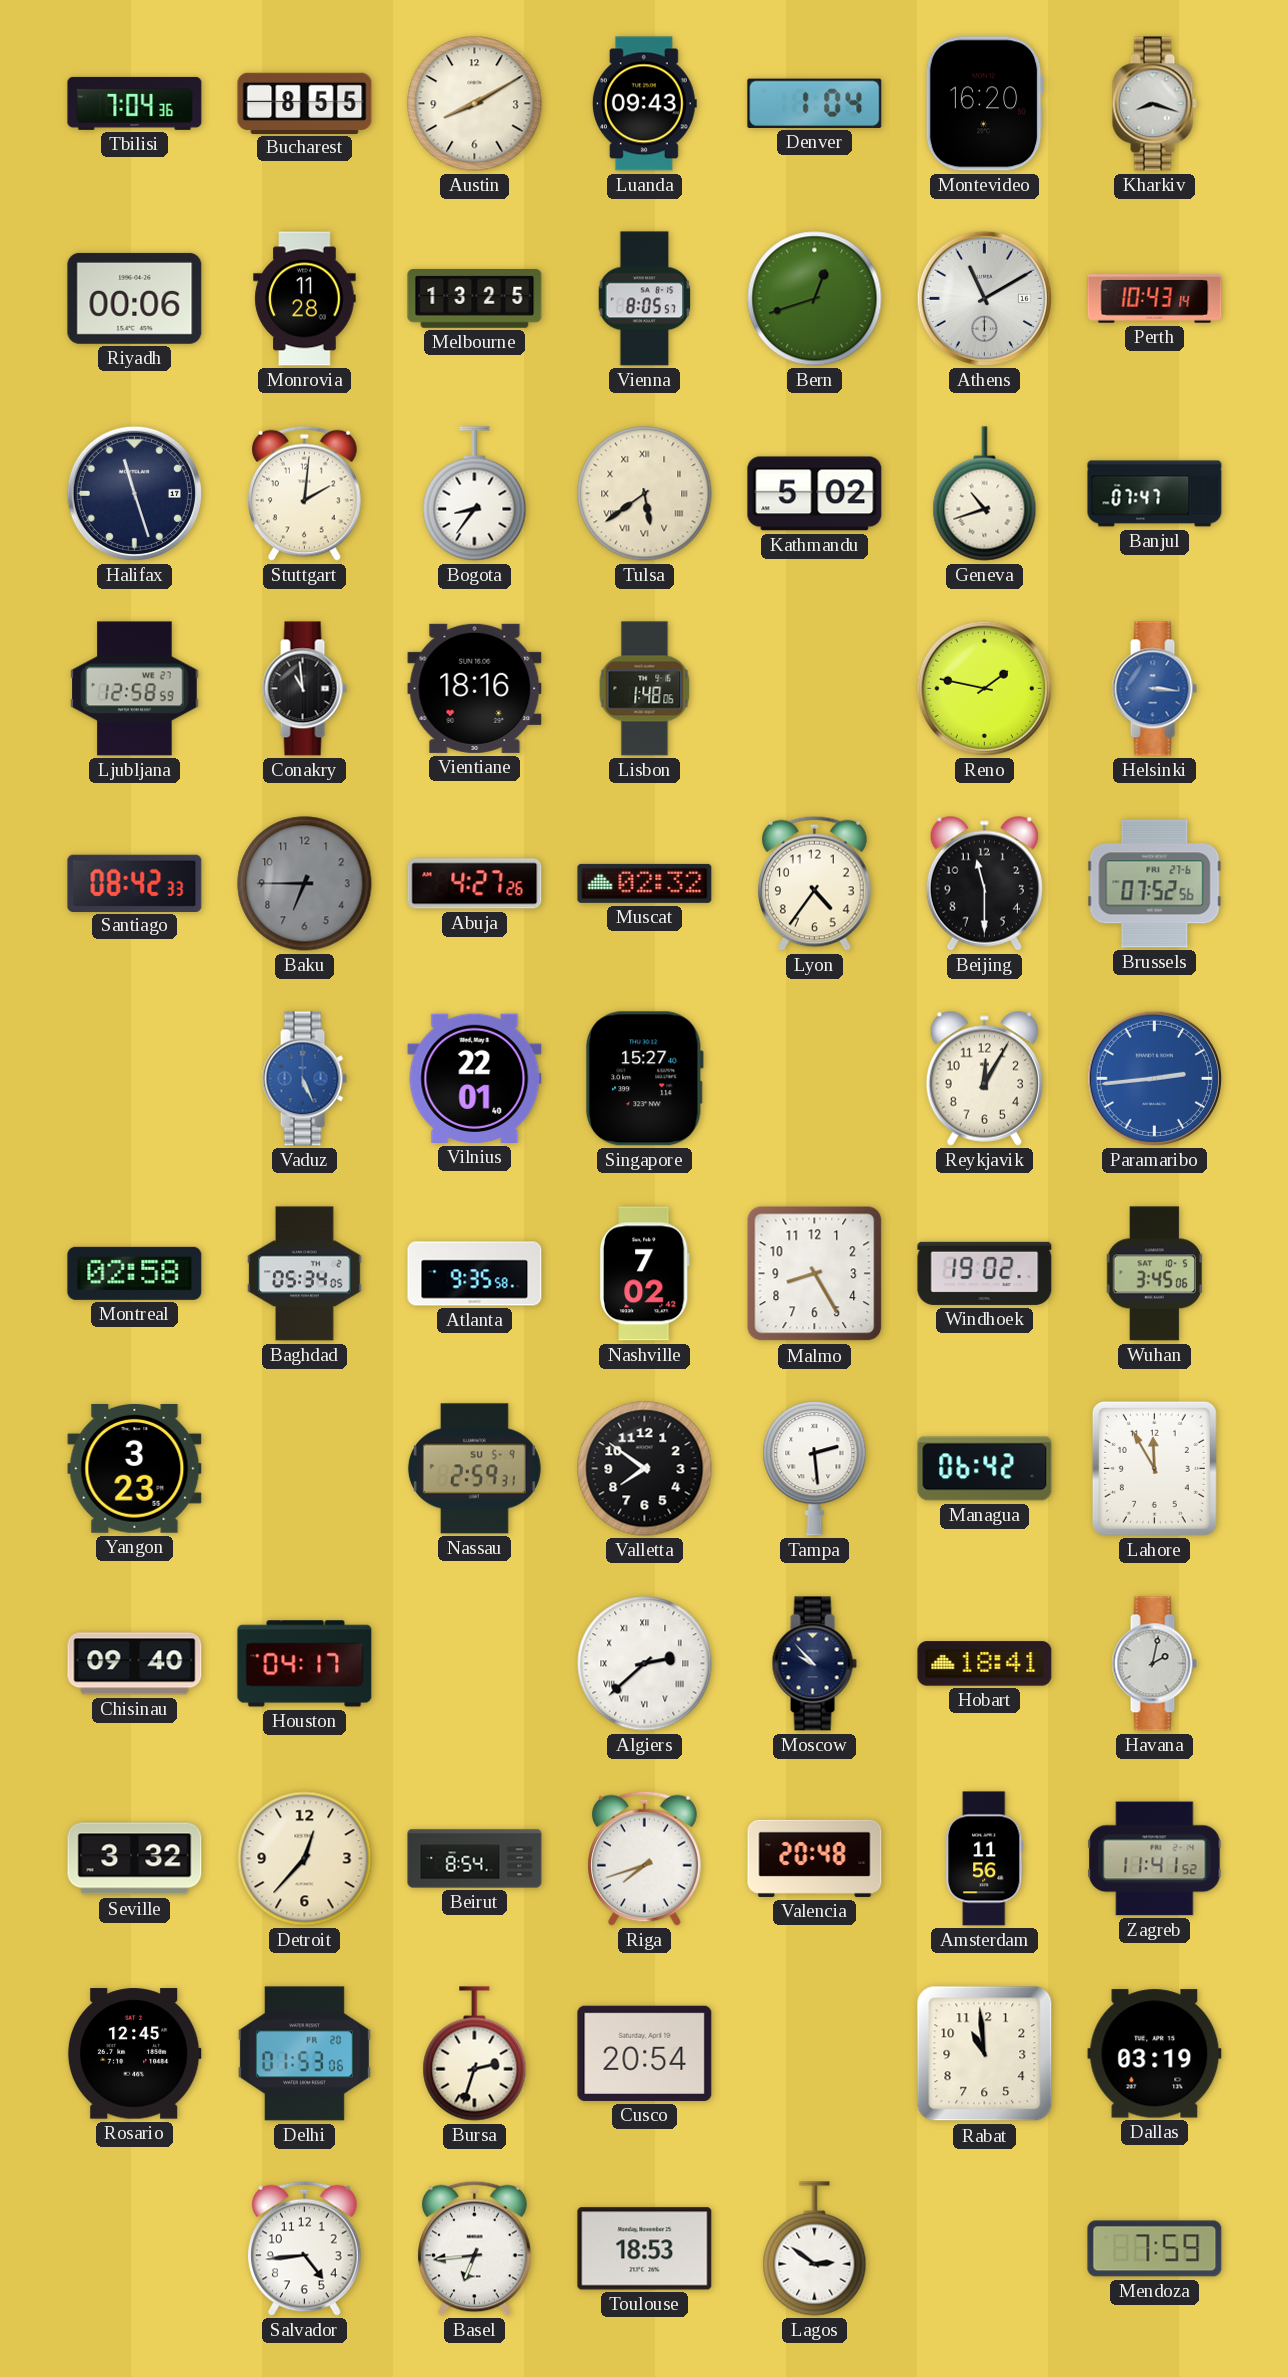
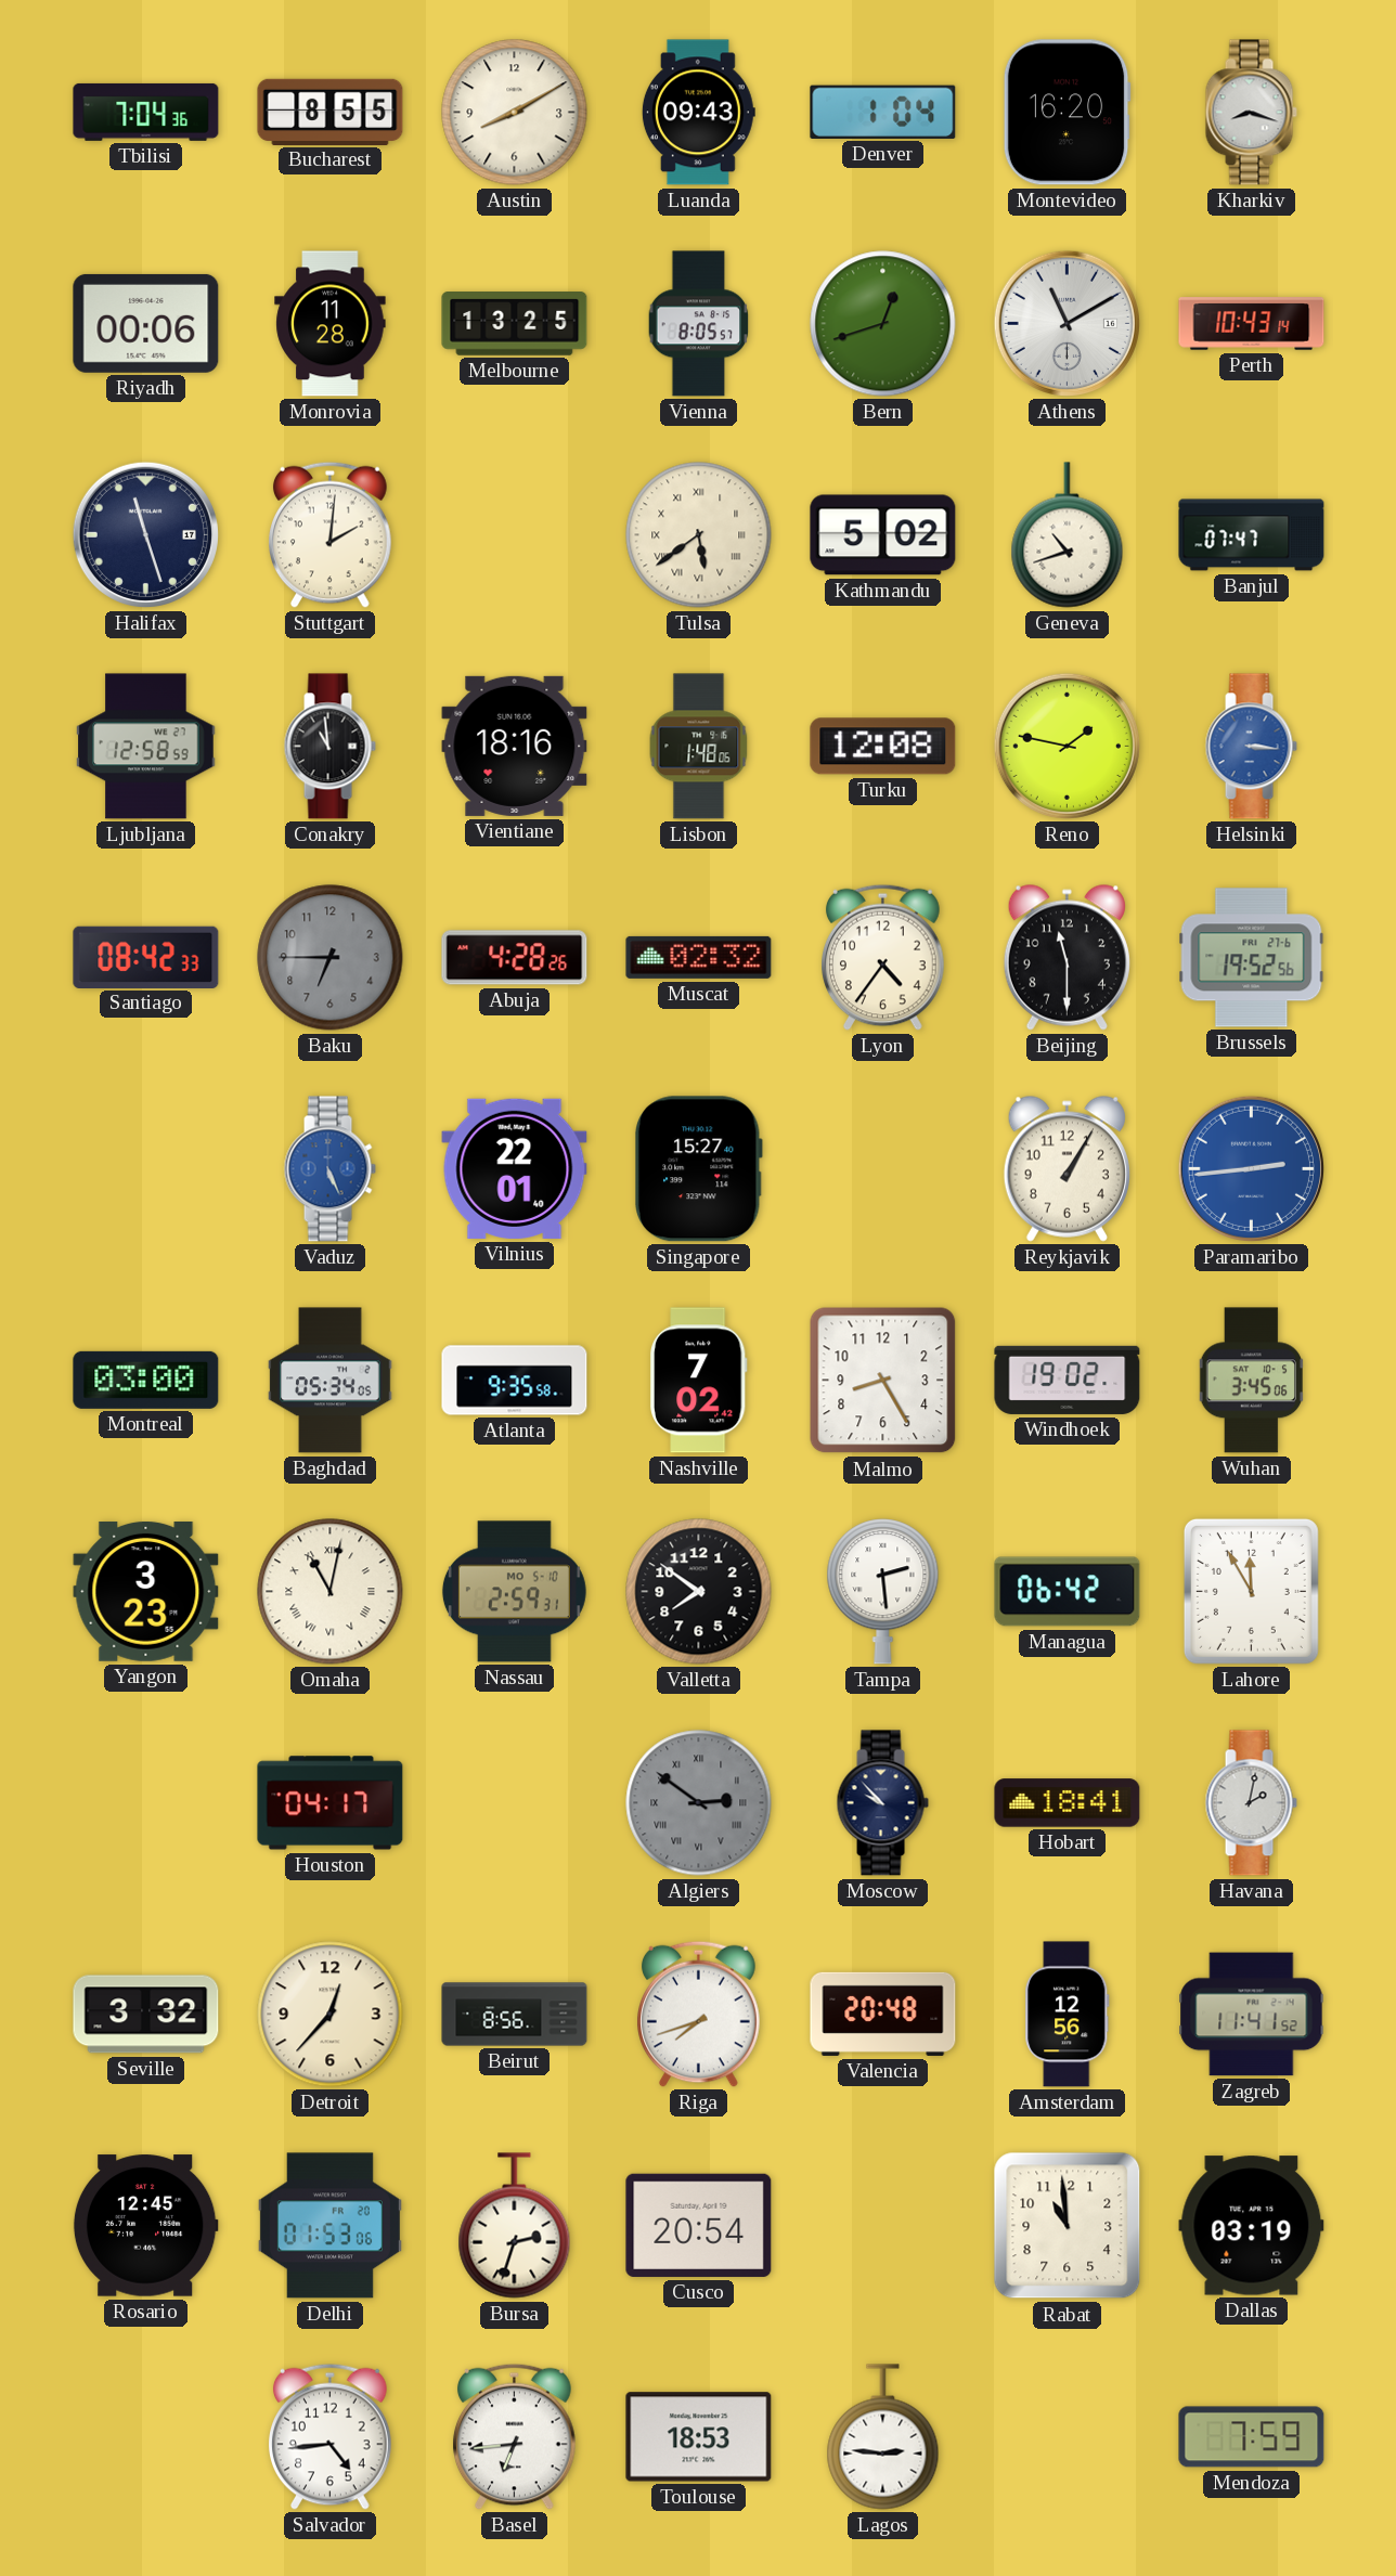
Bogota: 8:36 -> none (475, 494)
Turku: none -> 12:08 (883, 747)
Abuja: 4:27 -> 4:28 (515, 958)
Brussels: 07:52 -> 19:52 (1252, 958)
Reykjavik: 12:05 -> 1:05 (1067, 1168)
Montreal: 02:58 -> 03:00 (146, 1380)
Omaha: none -> 11:02 (331, 1592)
Nassau date: SU 5-9 -> MO 5-10 (514, 1592)
Chisinau: 09:40 -> none (135, 1664)
Algiers: 2:38 -> 2:51 (699, 1803)
Algiers dial: white -> grey (699, 1803)
Beirut: 8:54 -> 8:56 (515, 2015)
Amsterdam: 11:56 -> 12:56 (1068, 2015)
Lagos: 2:51 -> 2:46 (883, 2437)
